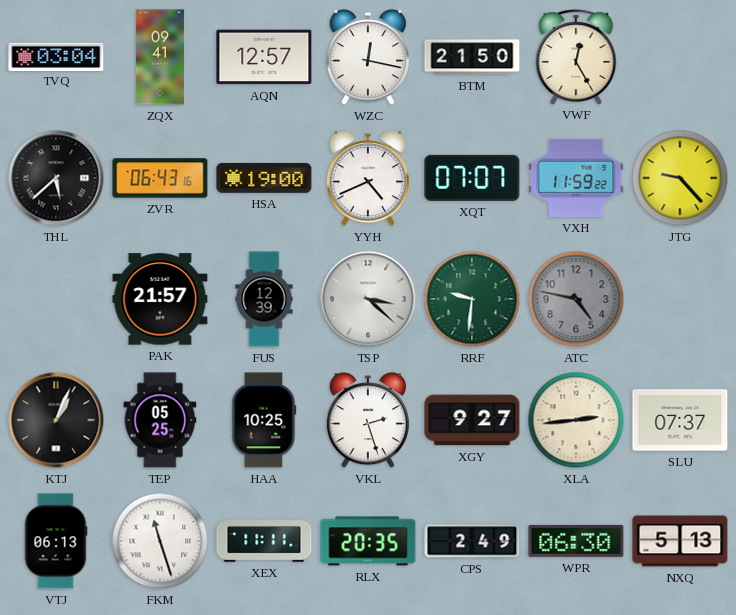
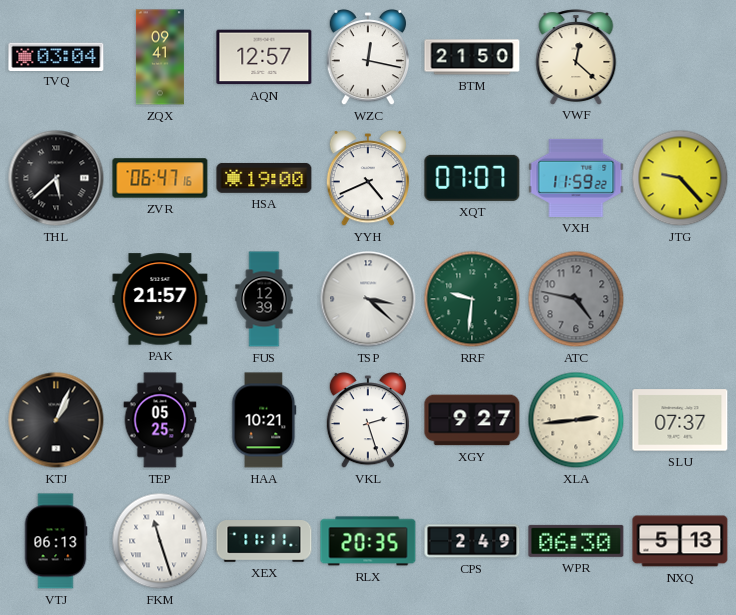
VWF: 12:25 -> 12:22 (576, 57)
ZVR: 06:43 -> 06:47 (160, 178)
HAA: 10:25 -> 10:21 (264, 420)
